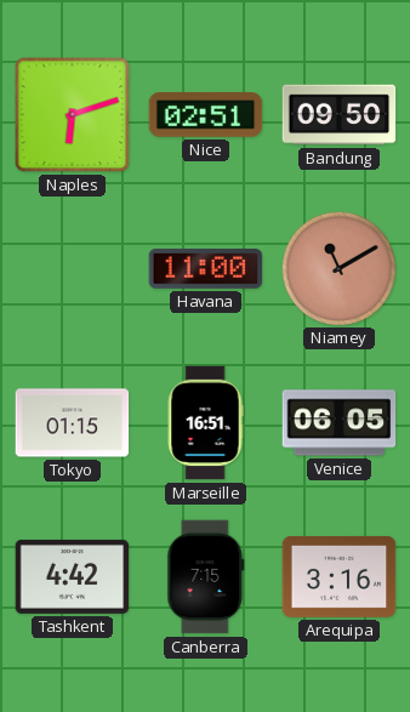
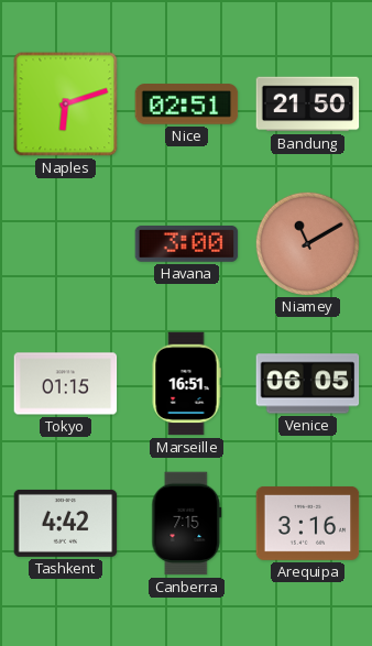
Bandung: 09:50 -> 21:50 (308, 105)
Havana: 11:00 -> 3:00 (187, 244)
